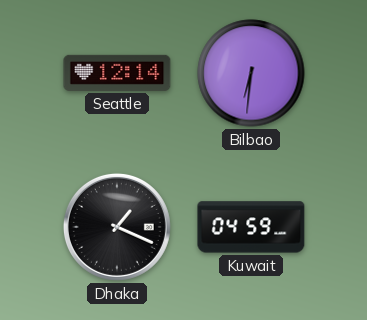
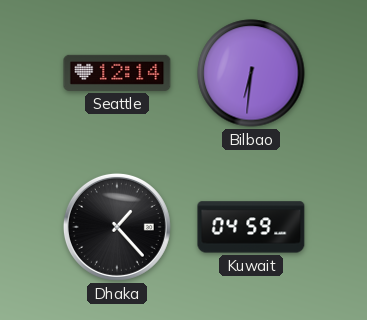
Dhaka: 1:19 -> 1:23 (117, 227)
